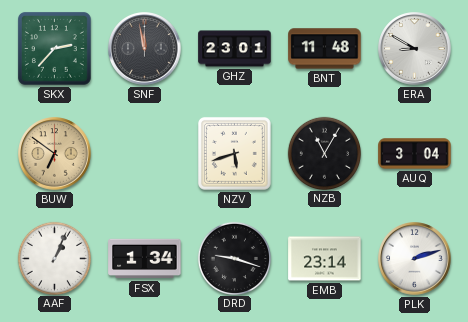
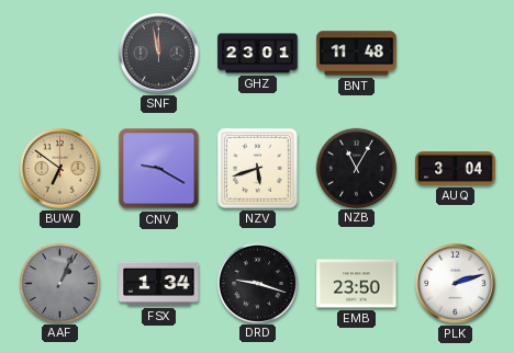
SKX: 2:37 -> none (54, 48)
ERA: 8:50 -> none (415, 49)
CNV: none -> 9:20 (159, 169)
AAF dial: white -> grey (59, 283)
EMB: 23:14 -> 23:50 (357, 284)
